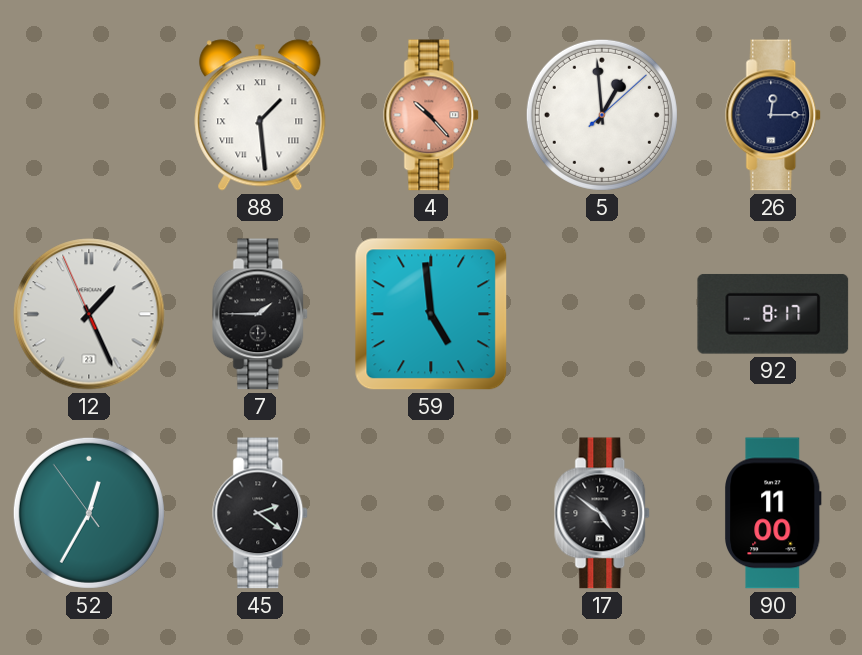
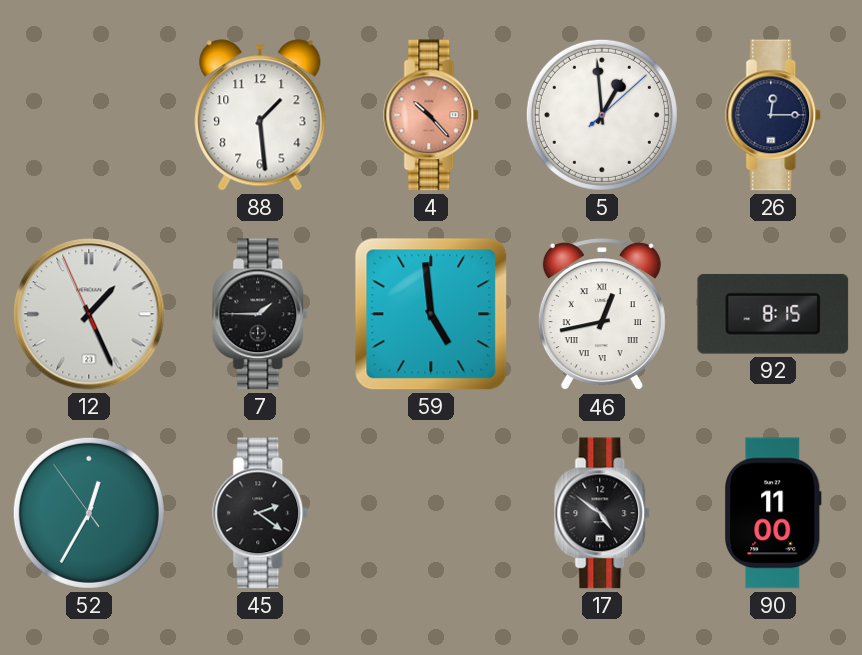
88 numerals: Roman -> Arabic (260, 115)
46: none -> 12:43 (602, 315)
92: 8:17 -> 8:15 (773, 314)
